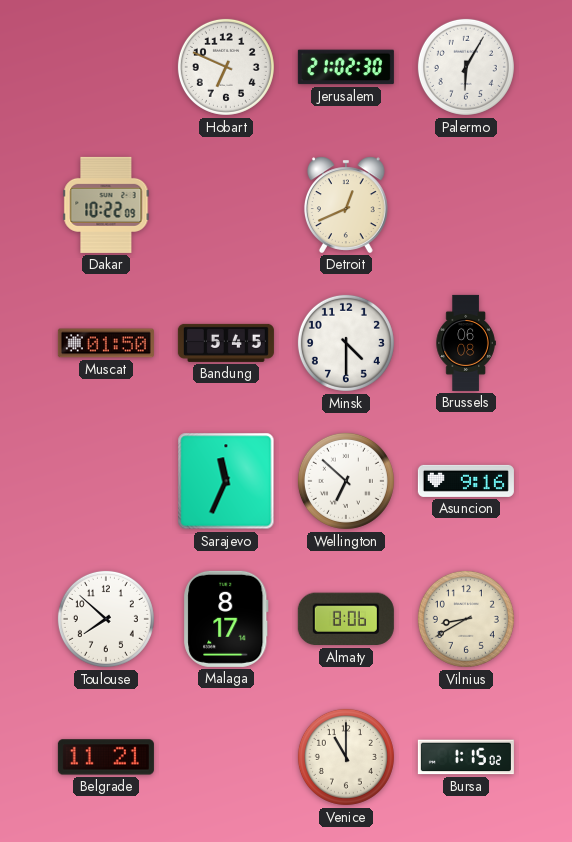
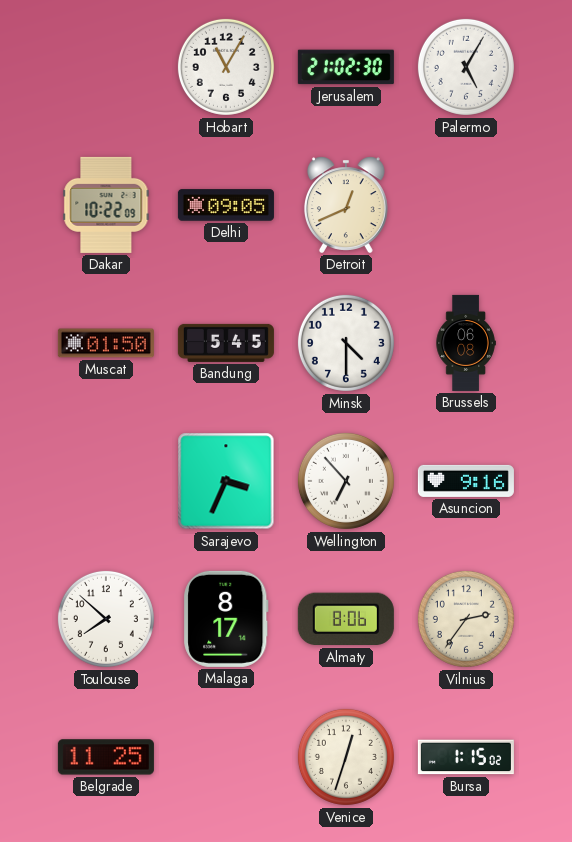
Hobart: 6:49 -> 11:05 (226, 67)
Palermo: 6:05 -> 5:05 (466, 67)
Delhi: none -> 09:05 (226, 205)
Sarajevo: 11:34 -> 3:34 (226, 481)
Wellington: 6:52 -> 6:53 (346, 481)
Vilnius: 8:40 -> 2:36 (466, 619)
Belgrade: 11:21 -> 11:25 (106, 757)
Venice: 11:00 -> 12:33 (346, 757)
